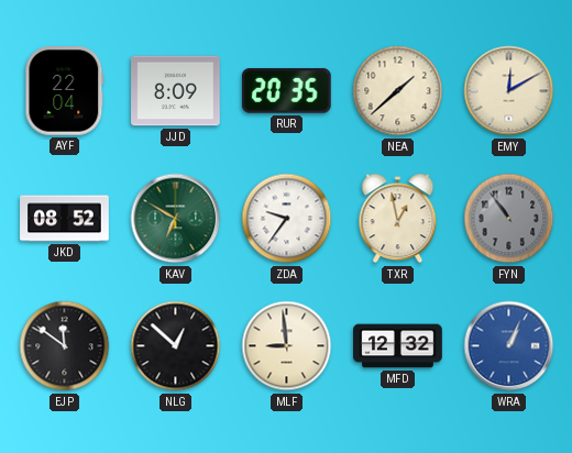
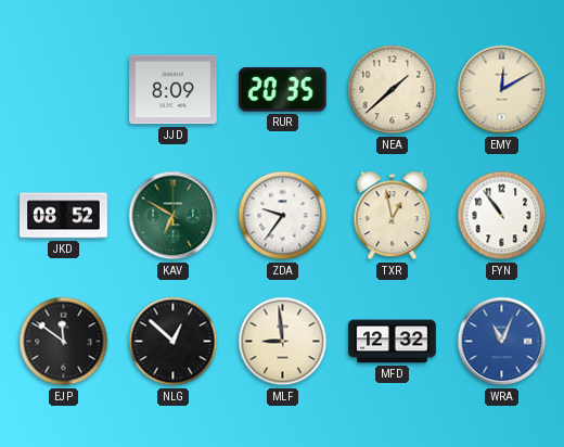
AYF: 22:04 -> none (65, 91)
FYN dial: grey -> white (502, 216)
WRA: 1:04 -> 11:04 (502, 342)
